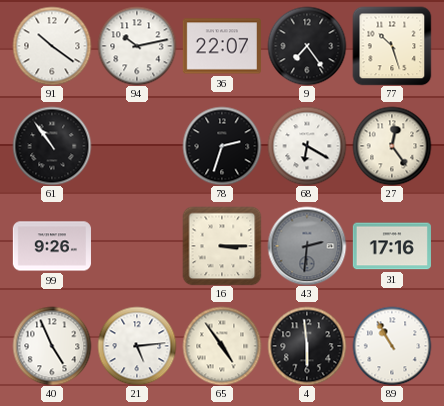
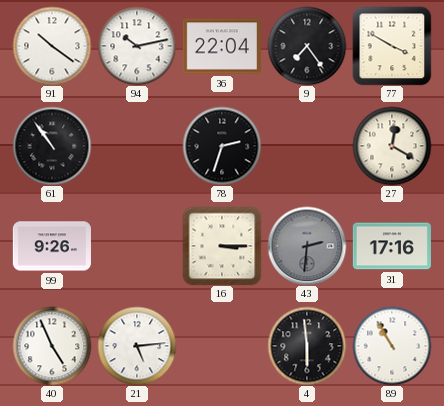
36: 22:07 -> 22:04 (222, 46)
77: 10:27 -> 3:50 (392, 46)
68: 6:20 -> none (307, 146)
27: 12:24 -> 12:20 (392, 146)
65: 4:54 -> none (222, 346)
